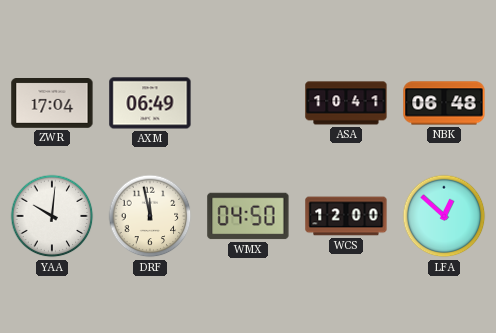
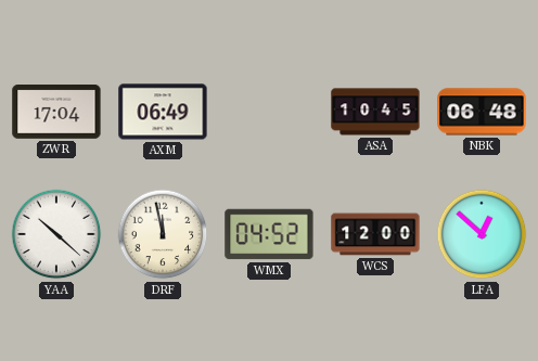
ASA: 10:41 -> 10:45 (375, 112)
YAA: 10:01 -> 10:22 (56, 234)
WMX: 04:50 -> 04:52 (269, 234)
